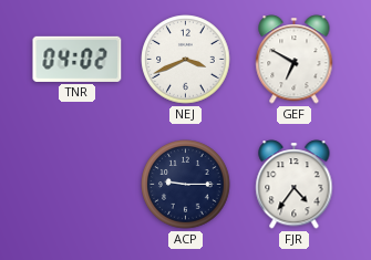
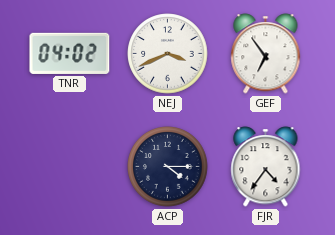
GEF: 6:50 -> 6:54 (266, 54)
ACP: 9:15 -> 4:15 (168, 167)
